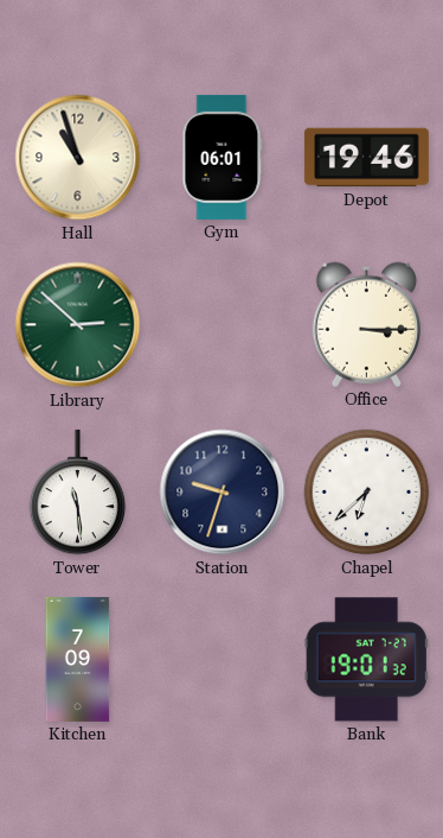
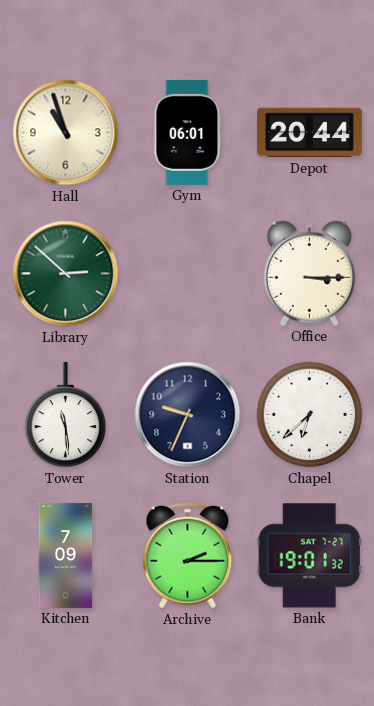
Depot: 19:46 -> 20:44 (309, 133)
Station: 9:33 -> 9:34 (188, 415)
Archive: none -> 2:15 (188, 556)
